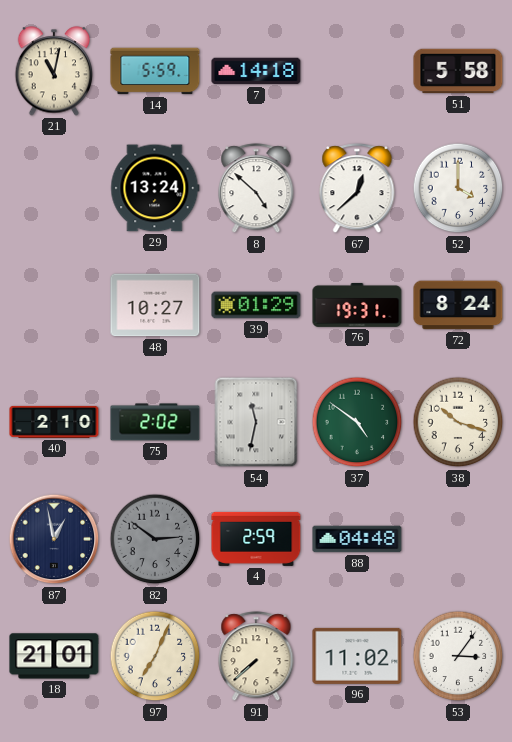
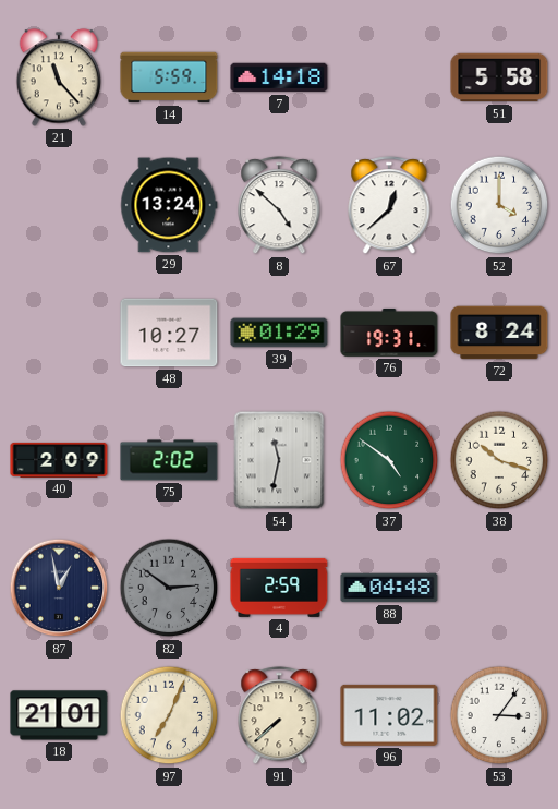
21: 11:02 -> 11:23 (59, 77)
40: 2:10 -> 2:09 (59, 460)
